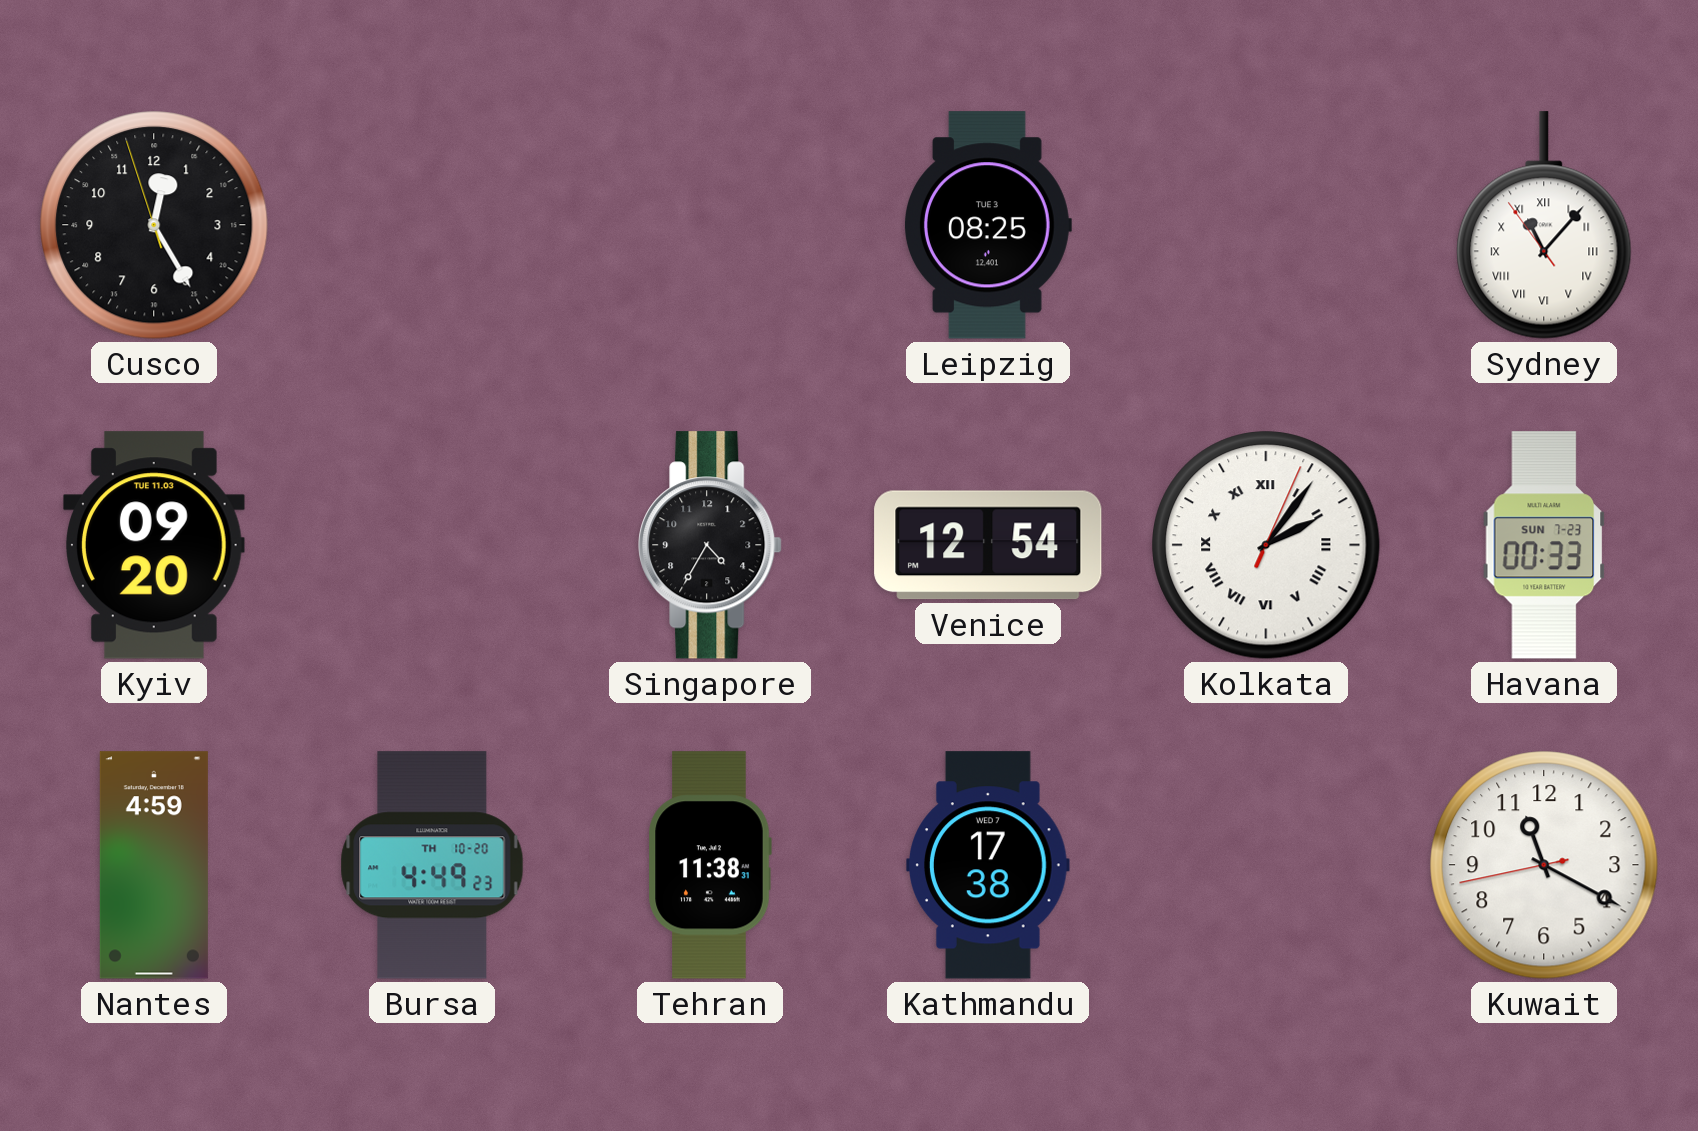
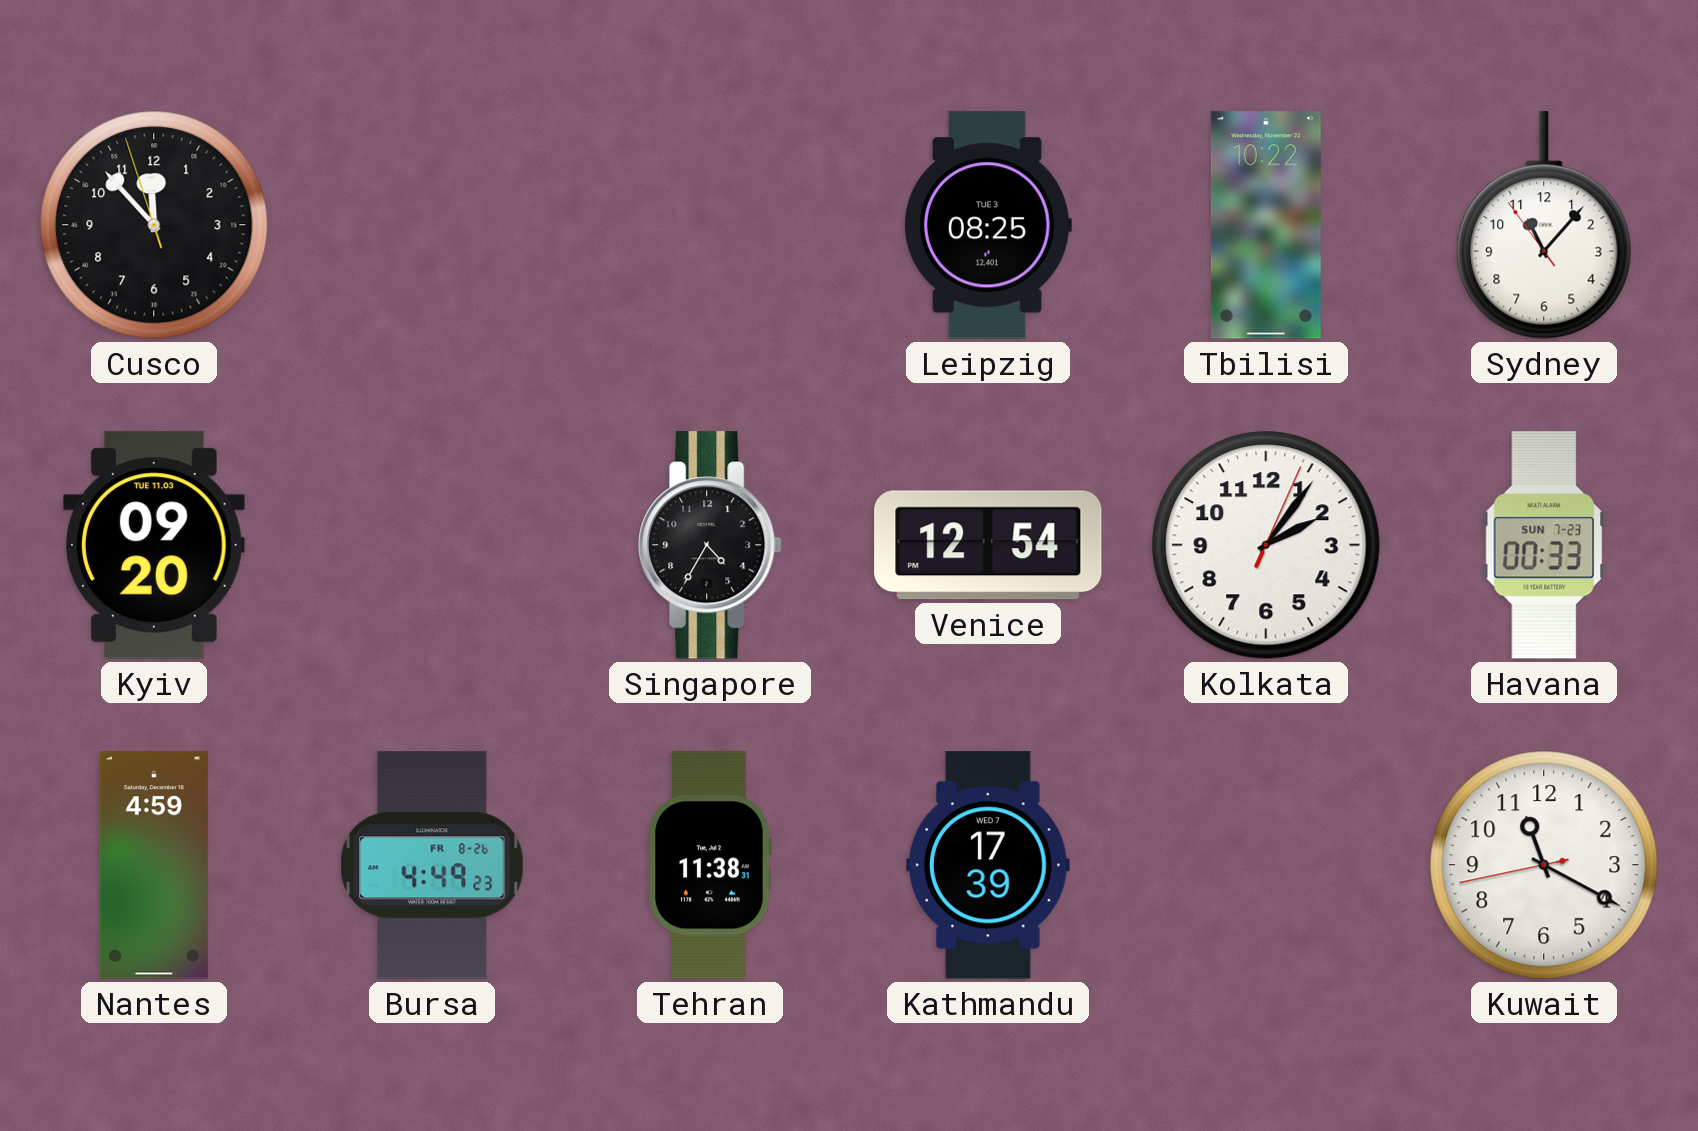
Cusco: 12:24 -> 11:52 (154, 225)
Tbilisi: none -> 10:22 (1266, 225)
Sydney numerals: Roman -> Arabic (1544, 225)
Kolkata numerals: Roman -> Arabic (1266, 545)
Bursa date: TH 10-20 -> FR 8-26 (432, 865)
Kathmandu: 17:38 -> 17:39 (989, 865)
